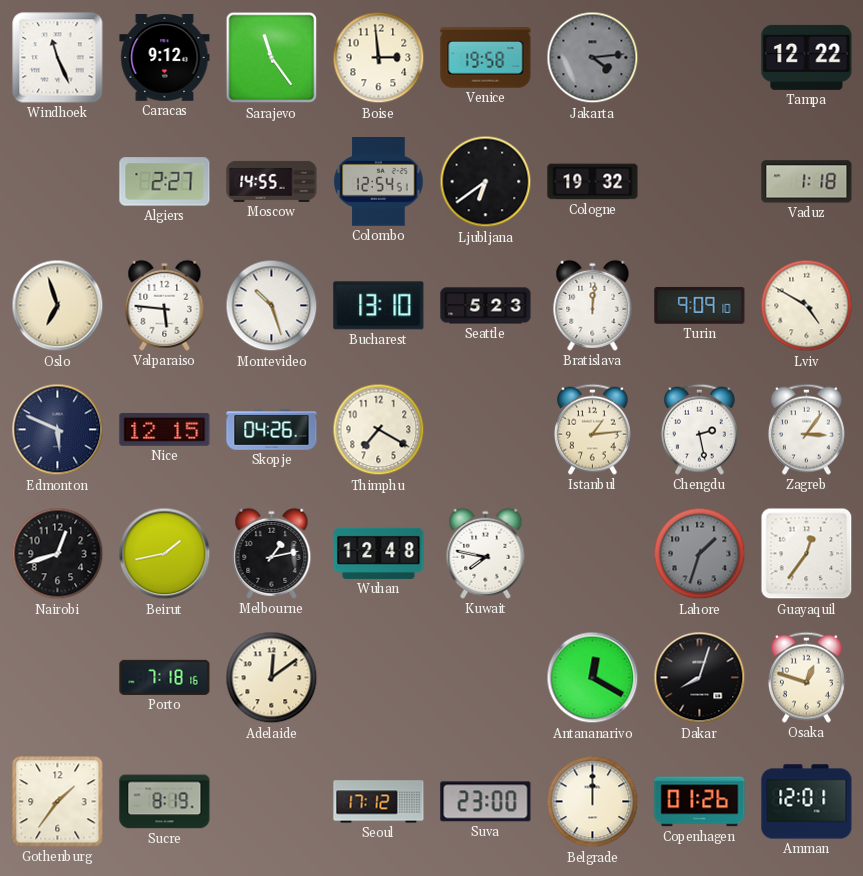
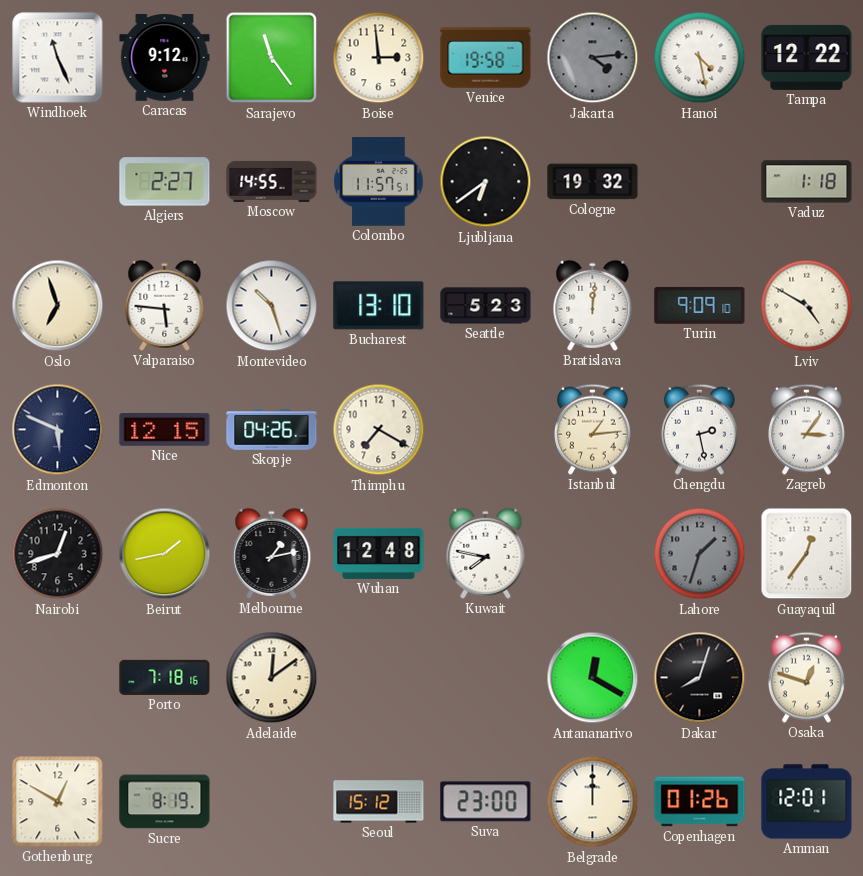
Hanoi: none -> 4:28 (700, 58)
Colombo: 12:54 -> 11:57 (379, 182)
Gothenburg: 1:36 -> 12:50 (58, 802)
Seoul: 17:12 -> 15:12 (379, 802)
